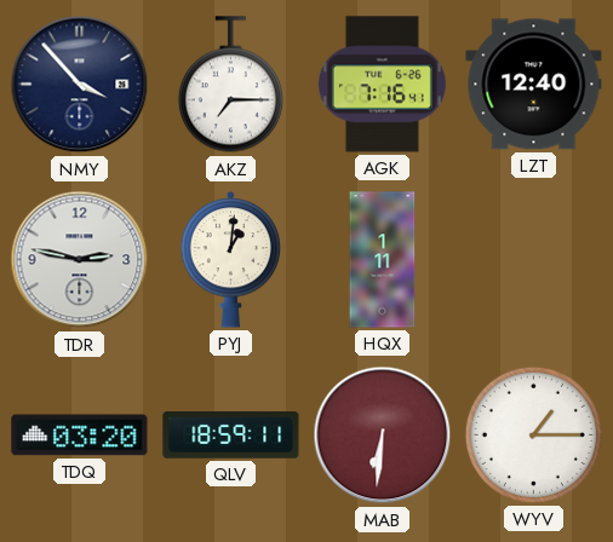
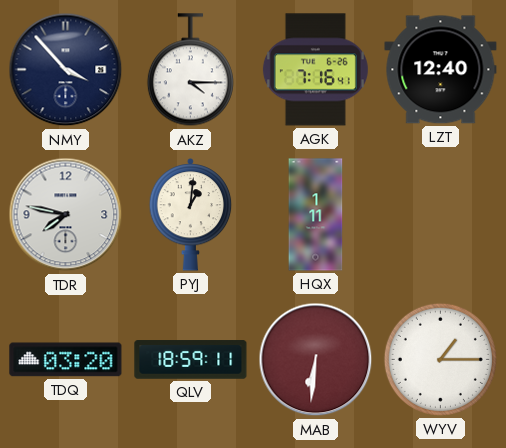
AKZ: 7:15 -> 4:15 (190, 70)
TDR: 2:47 -> 7:47 (66, 215)
